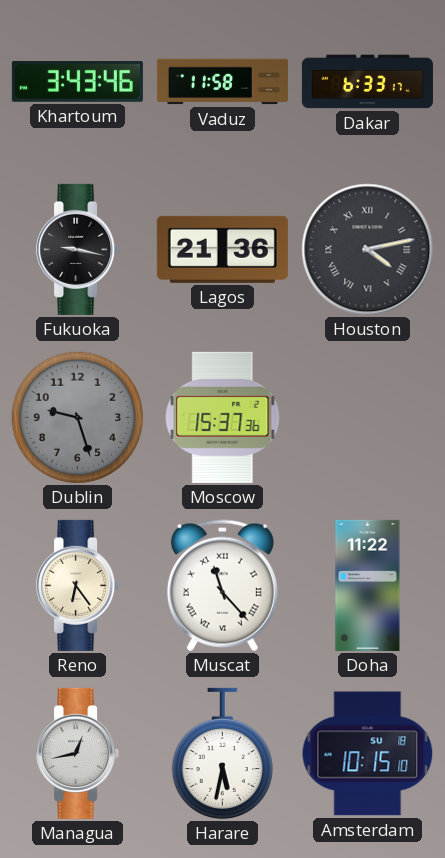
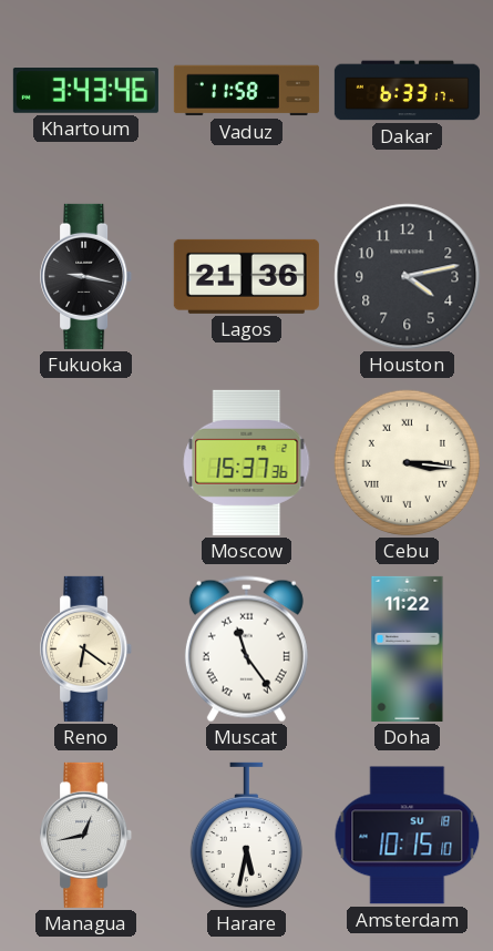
Houston numerals: Roman -> Arabic (408, 277)
Dublin: 9:27 -> none (77, 417)
Cebu: none -> 3:16 (407, 462)
Reno: 6:24 -> 6:21 (86, 648)
Muscat: 11:23 -> 11:24 (246, 650)
